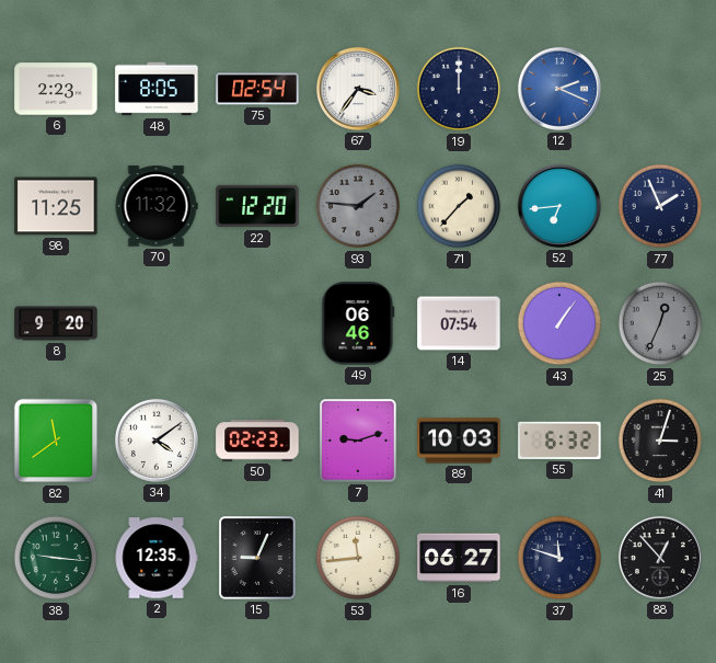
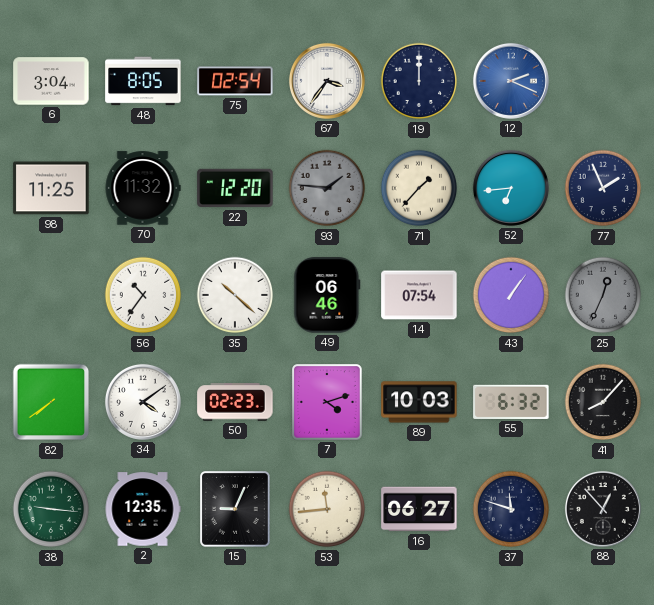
6: 2:23 -> 3:04 (51, 81)
8: 9:20 -> none (56, 323)
56: none -> 10:36 (143, 295)
35: none -> 10:22 (235, 295)
82: 11:39 -> 7:39 (51, 402)
7: 9:12 -> 4:12 (328, 403)
41: 3:03 -> 8:07 (603, 402)
